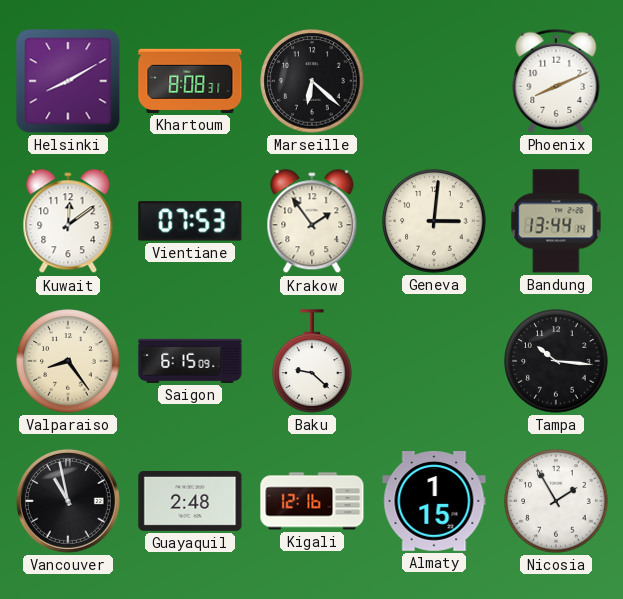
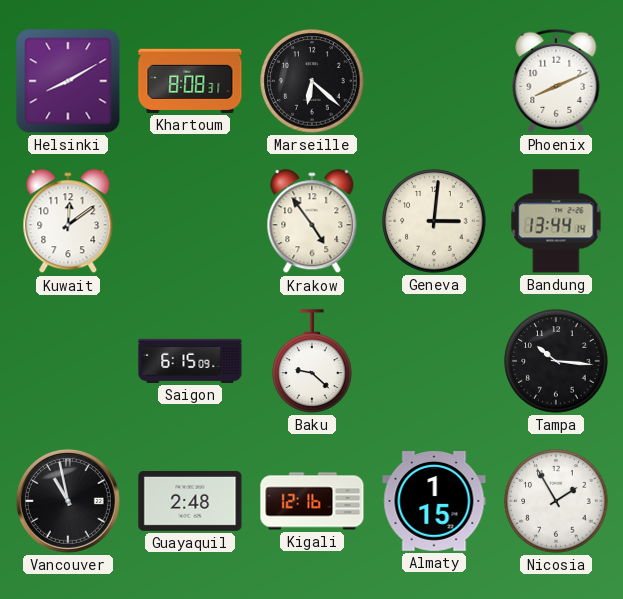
Vientiane: 07:53 -> none (190, 221)
Krakow: 1:54 -> 4:54 (312, 222)
Valparaiso: 8:24 -> none (68, 361)
